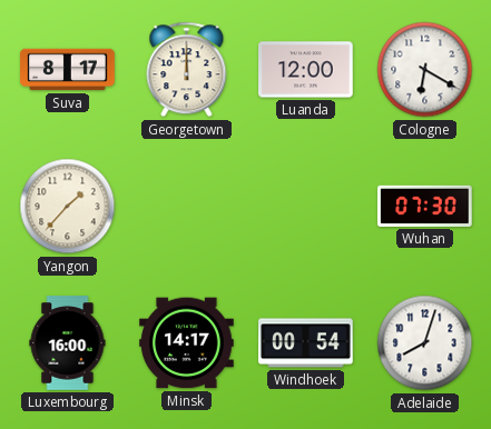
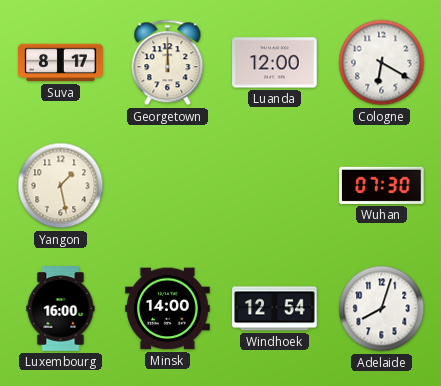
Yangon: 1:37 -> 1:28 (61, 186)
Minsk: 14:17 -> 14:00 (168, 309)
Windhoek: 00:54 -> 12:54 (275, 309)
